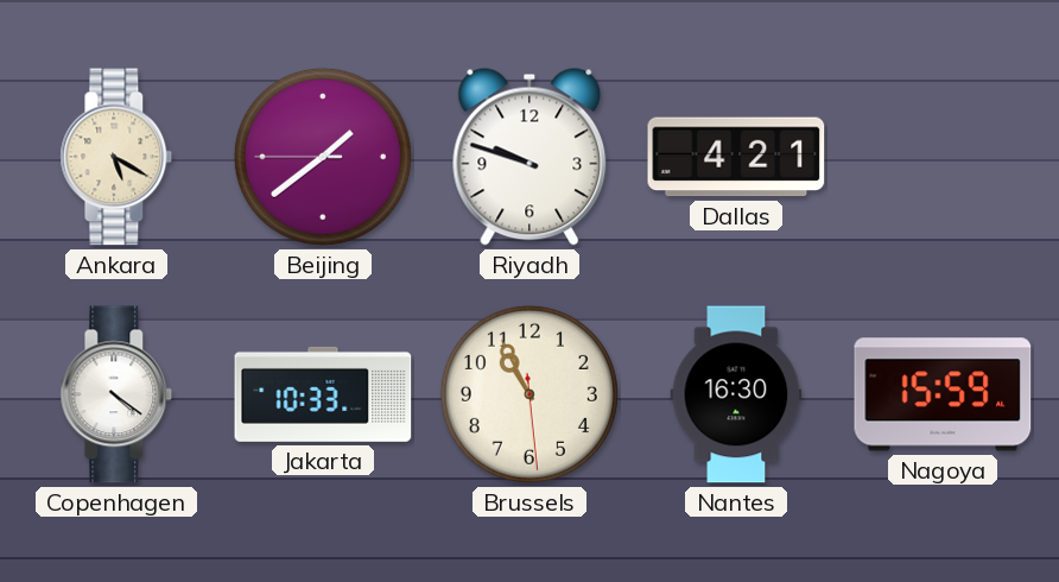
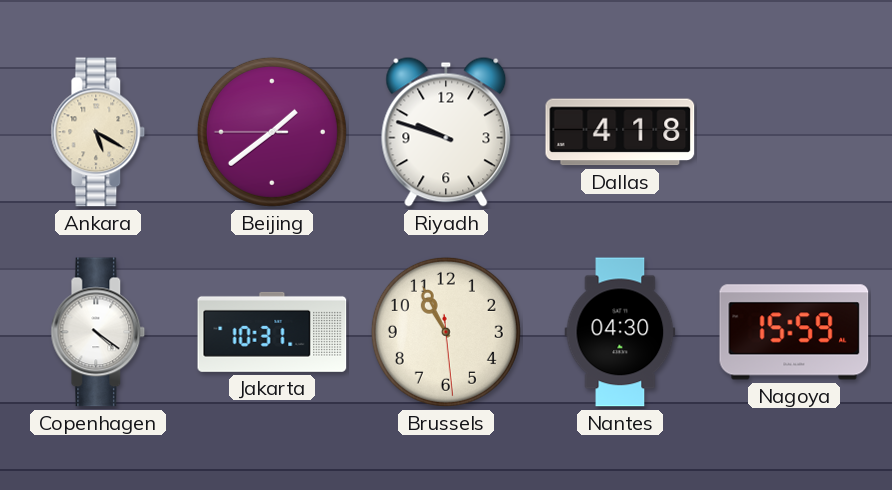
Dallas: 4:21 -> 4:18 (620, 132)
Jakarta: 10:33 -> 10:31 (272, 332)
Nantes: 16:30 -> 04:30 (620, 332)
